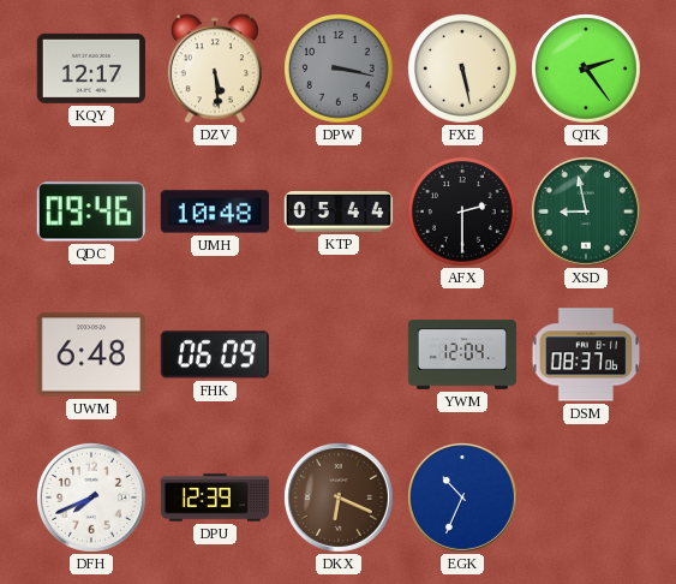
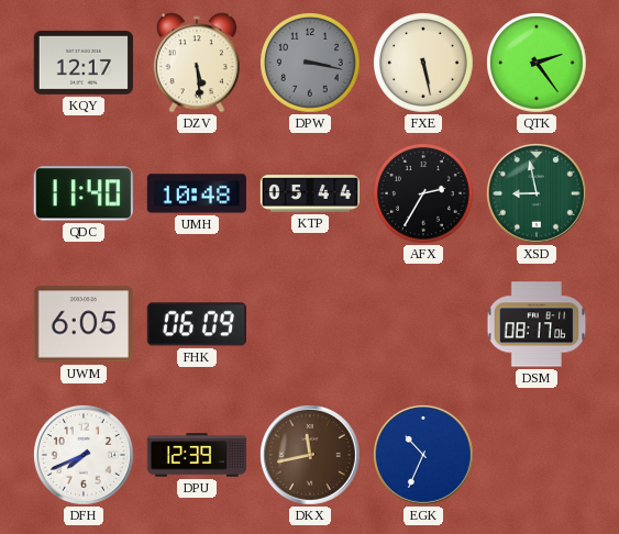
QDC: 09:46 -> 11:40 (84, 193)
AFX: 2:30 -> 2:35 (424, 194)
UWM: 6:48 -> 6:05 (84, 324)
YWM: 12:04 -> none (462, 354)
DSM: 08:37 -> 08:17 (537, 324)
DKX: 6:19 -> 11:43 (311, 456)
